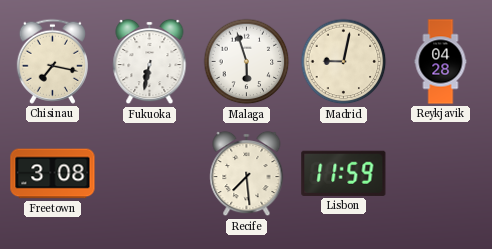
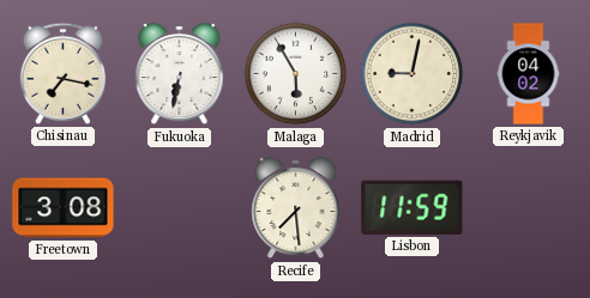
Malaga: 5:57 -> 5:55 (296, 74)
Reykjavik: 04:28 -> 04:02 (529, 74)
